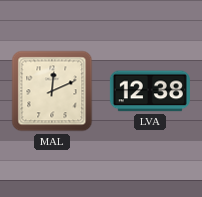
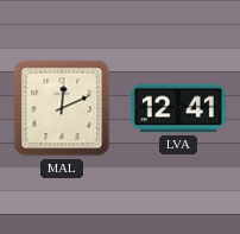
LVA: 12:38 -> 12:41 (178, 108)
